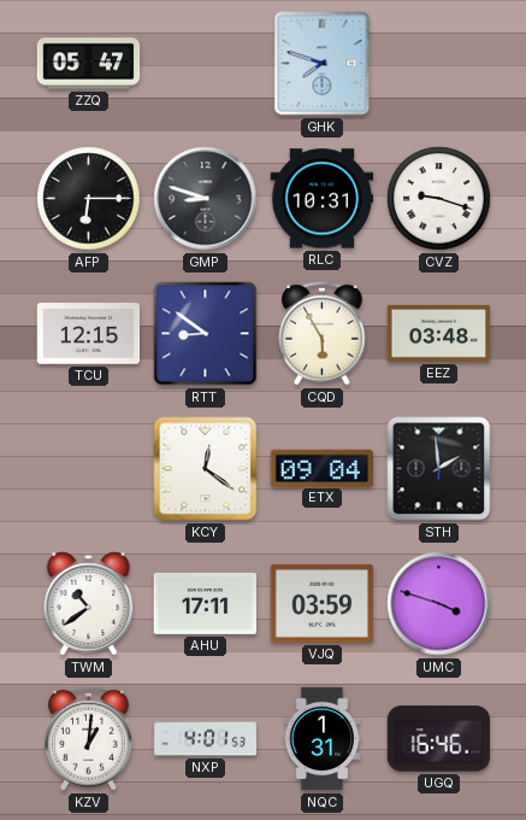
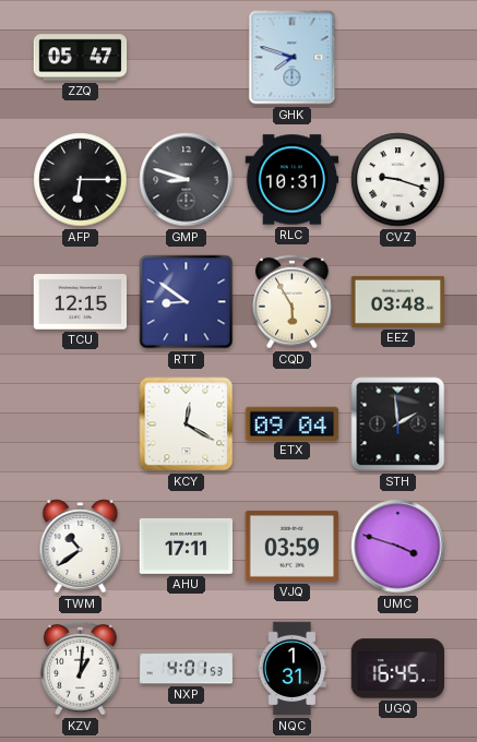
KCY: 12:21 -> 12:20 (187, 424)
UGQ: 16:46 -> 16:45 (398, 669)
